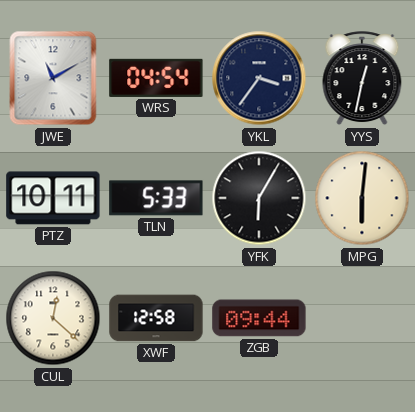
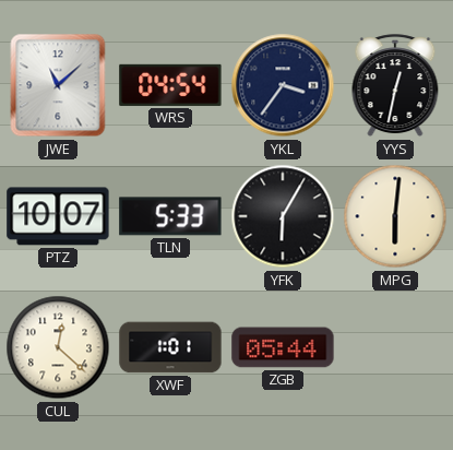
JWE: 11:10 -> 11:08 (58, 85)
PTZ: 10:11 -> 10:07 (58, 216)
XWF: 12:58 -> 1:01 (170, 347)
ZGB: 09:44 -> 05:44 (283, 347)
